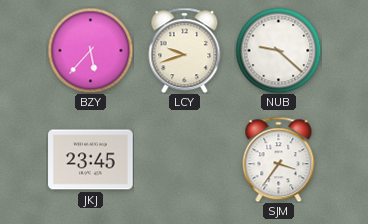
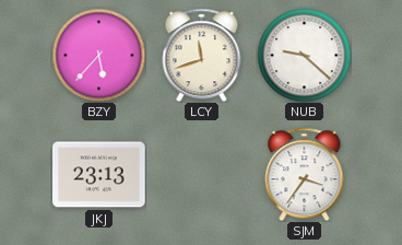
LCY: 9:42 -> 11:42 (202, 55)
JKJ: 23:45 -> 23:13 (99, 175)
